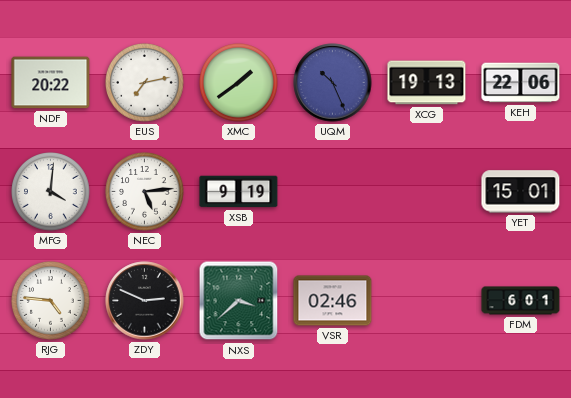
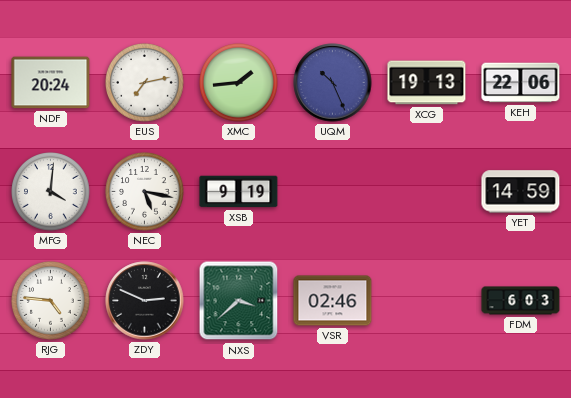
NDF: 20:22 -> 20:24 (51, 83)
XMC: 1:39 -> 1:44 (239, 83)
NEC: 5:14 -> 5:17 (145, 192)
YET: 15:01 -> 14:59 (521, 192)
FDM: 6:01 -> 6:03 (521, 301)
